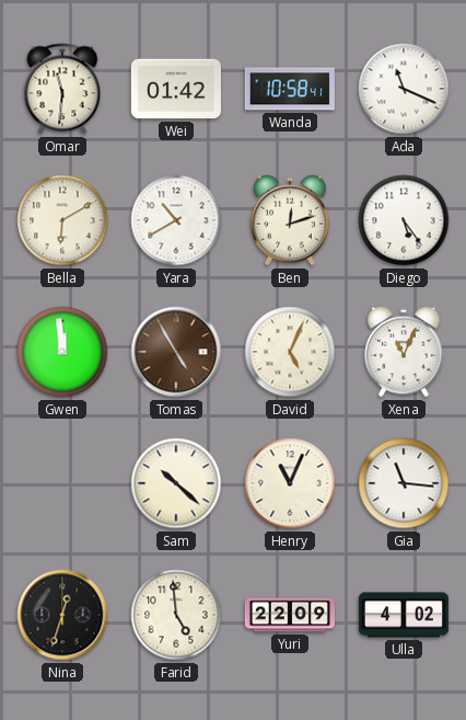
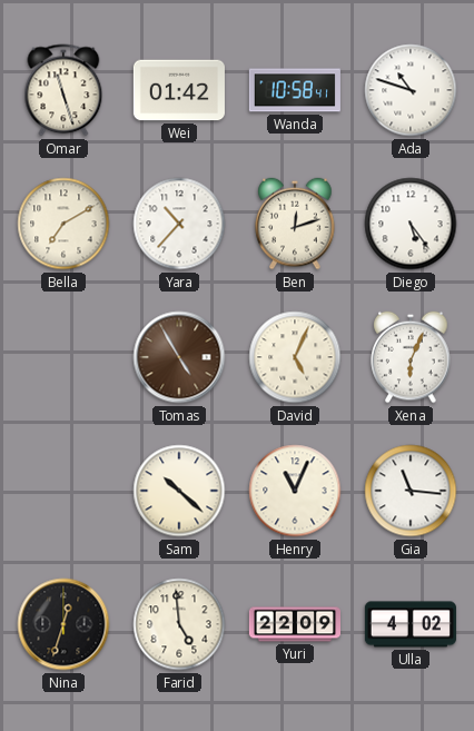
Omar: 11:31 -> 11:27 (63, 90)
Ada: 11:19 -> 10:48 (411, 90)
Bella: 6:10 -> 7:10 (63, 224)
Yara: 10:40 -> 10:37 (179, 224)
Gwen: 11:59 -> none (62, 352)
Xena: 11:04 -> 6:04 (411, 357)
